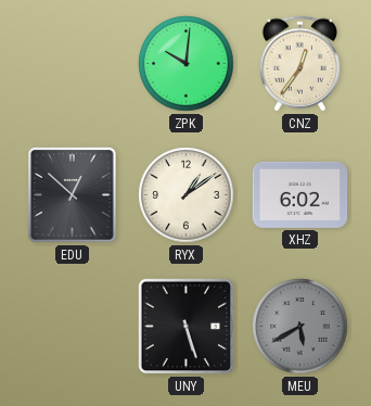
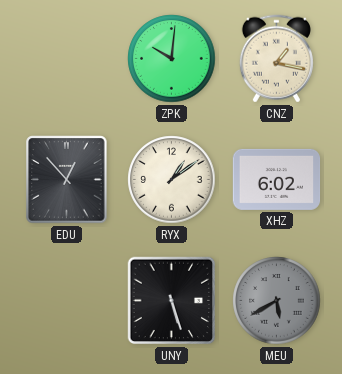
CNZ: 12:36 -> 1:17 (276, 59)
EDU: 12:52 -> 12:53 (67, 180)
